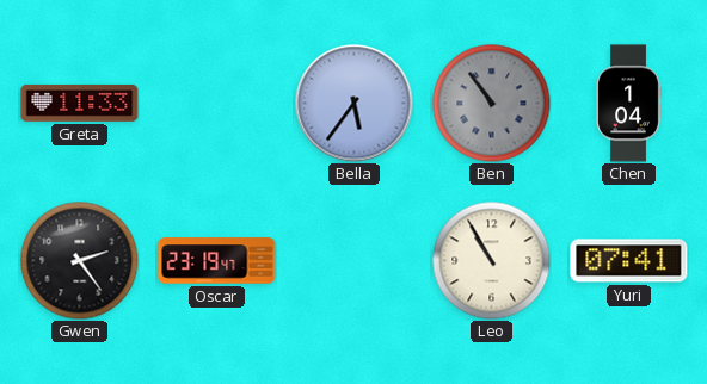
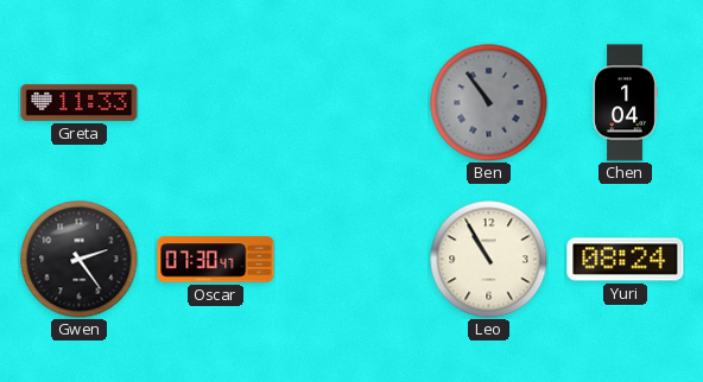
Bella: 5:36 -> none (355, 104)
Oscar: 23:19 -> 07:30 (216, 260)
Yuri: 07:41 -> 08:24 (626, 260)
